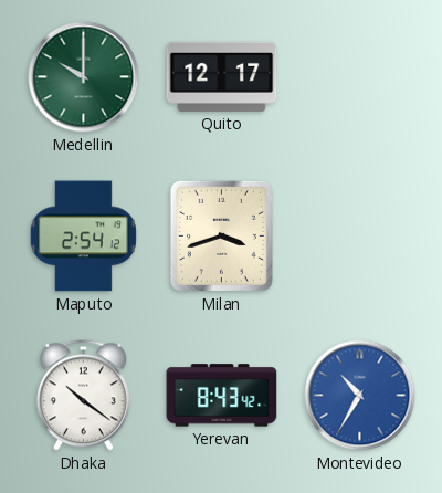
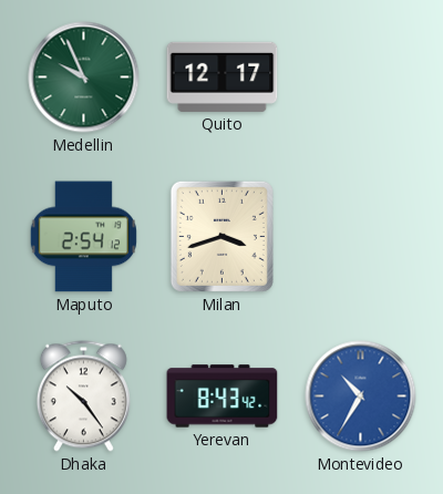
Medellin: 10:00 -> 9:56 (84, 78)
Dhaka: 10:21 -> 10:24 (83, 397)
